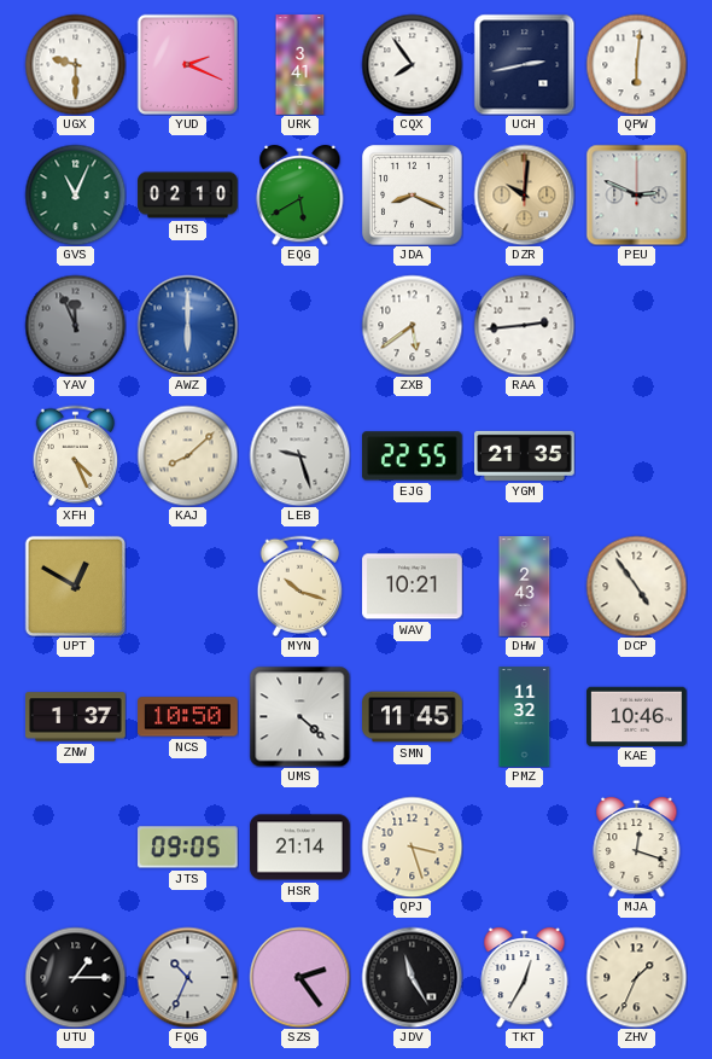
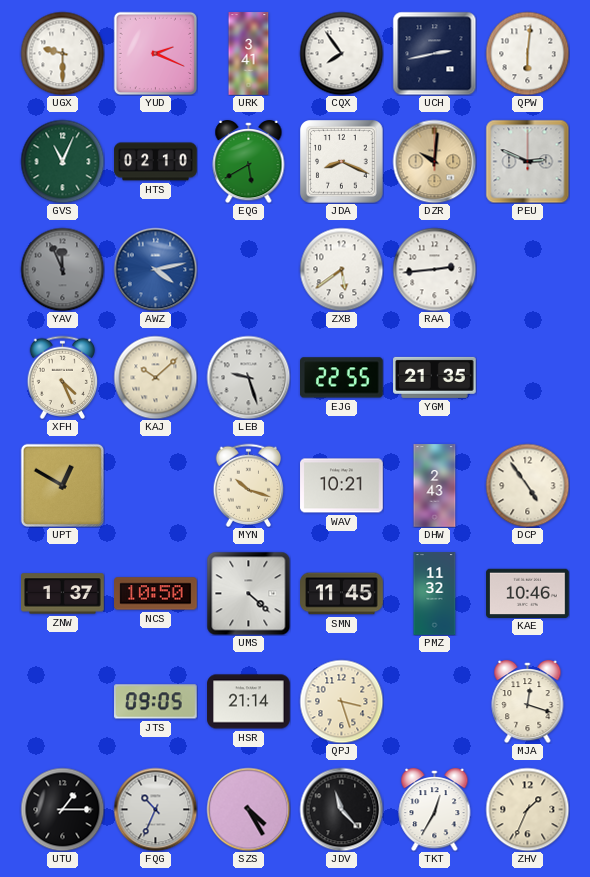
AWZ: 6:00 -> 4:13 (155, 269)
KAJ: 8:08 -> 10:08 (155, 377)
SZS: 2:24 -> 4:25 (248, 809)
JDV: 11:25 -> 11:23 (341, 809)
